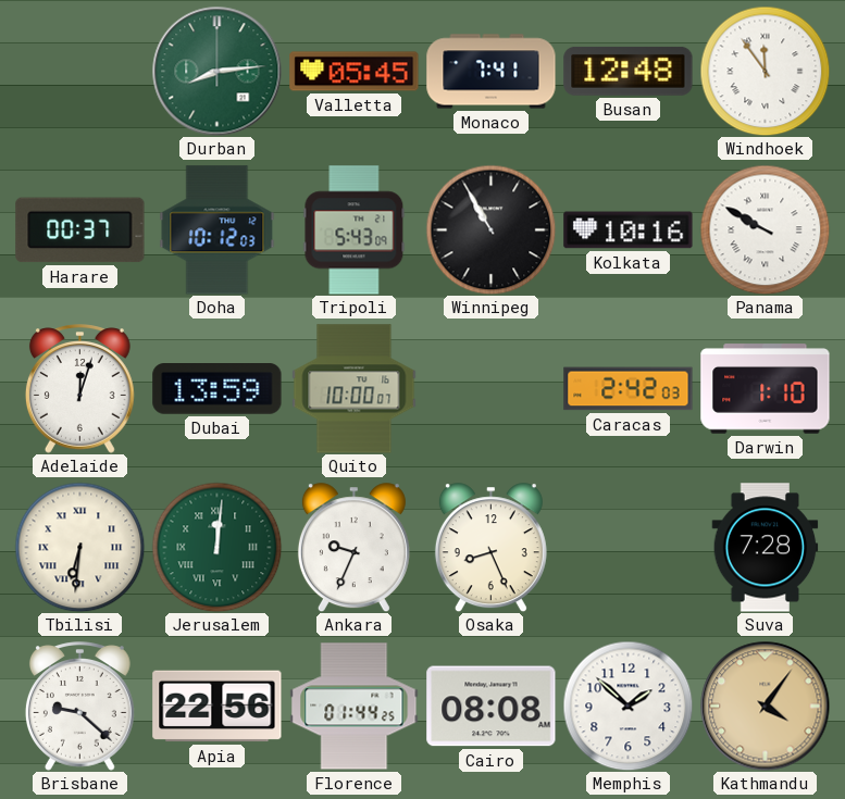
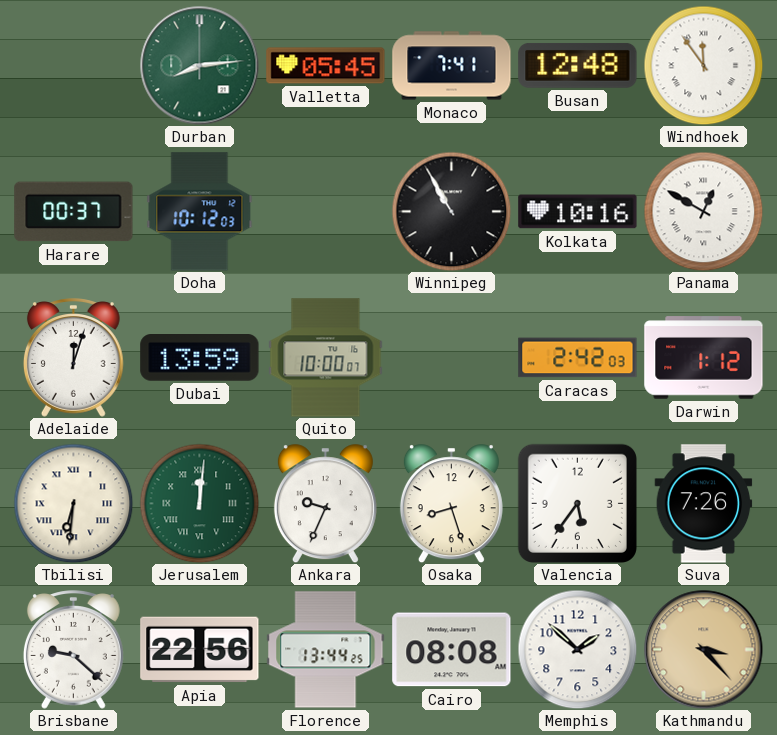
Tripoli: 5:43 -> none (355, 230)
Panama: 9:50 -> 12:50 (703, 211)
Darwin: 1:10 -> 1:12 (704, 358)
Osaka: 8:26 -> 8:27 (451, 504)
Valencia: none -> 5:36 (577, 503)
Suva: 7:28 -> 7:26 (704, 504)
Florence: 01:44 -> 13:44 (326, 650)
Kathmandu: 4:06 -> 3:23 (704, 650)
